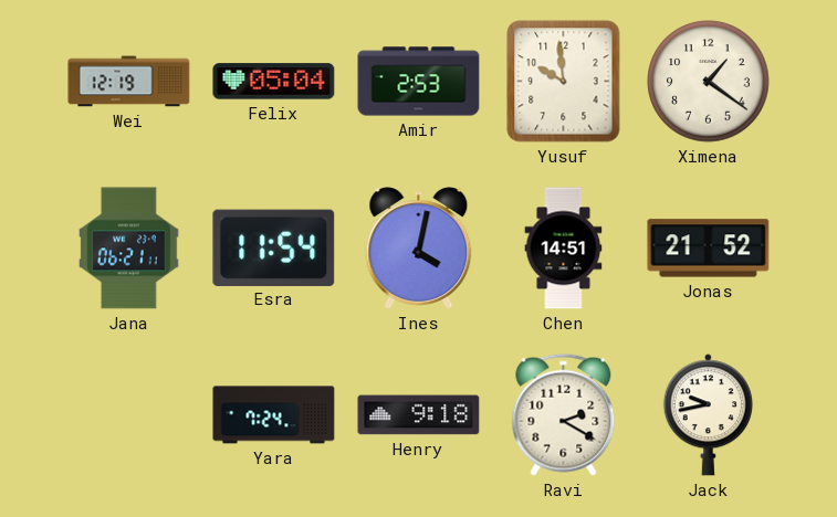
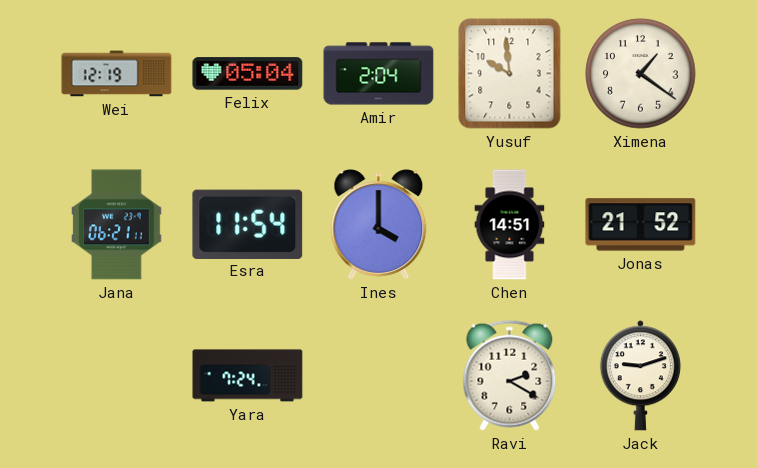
Amir: 2:53 -> 2:04 (379, 74)
Ines: 4:02 -> 4:00 (379, 225)
Henry: 9:18 -> none (419, 415)
Jack: 9:43 -> 9:12 (640, 376)
